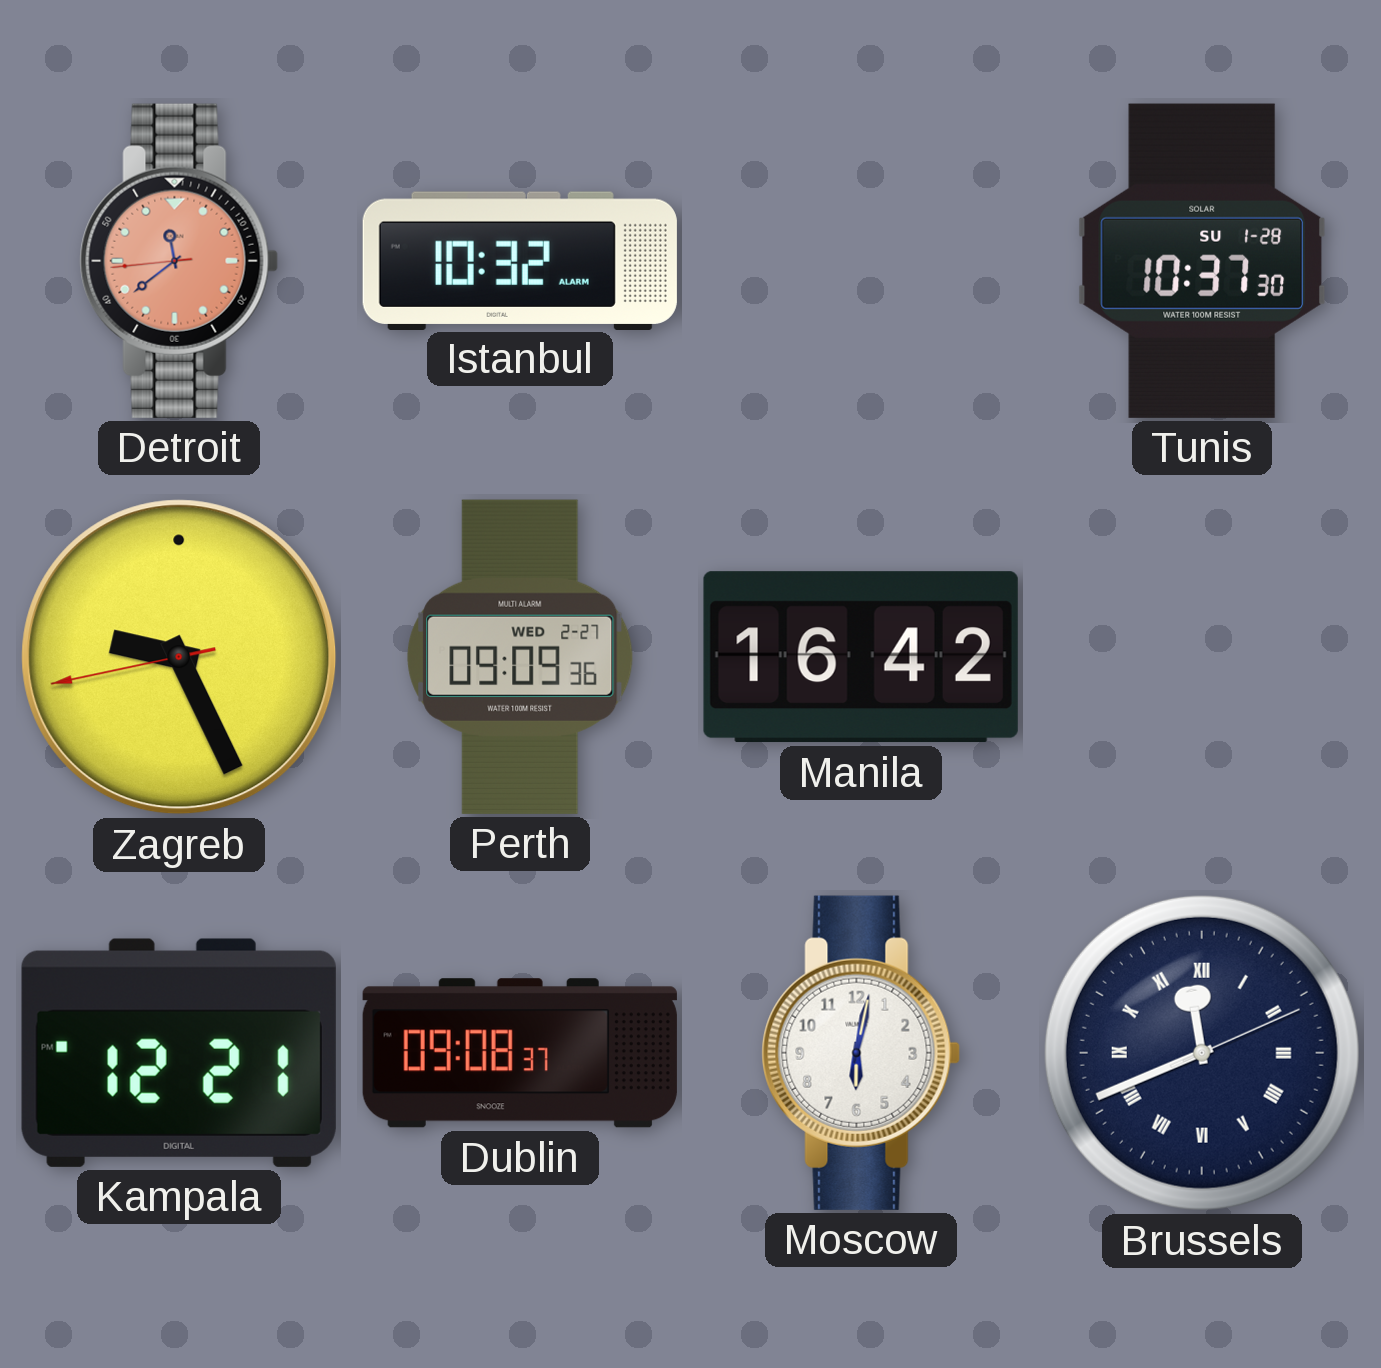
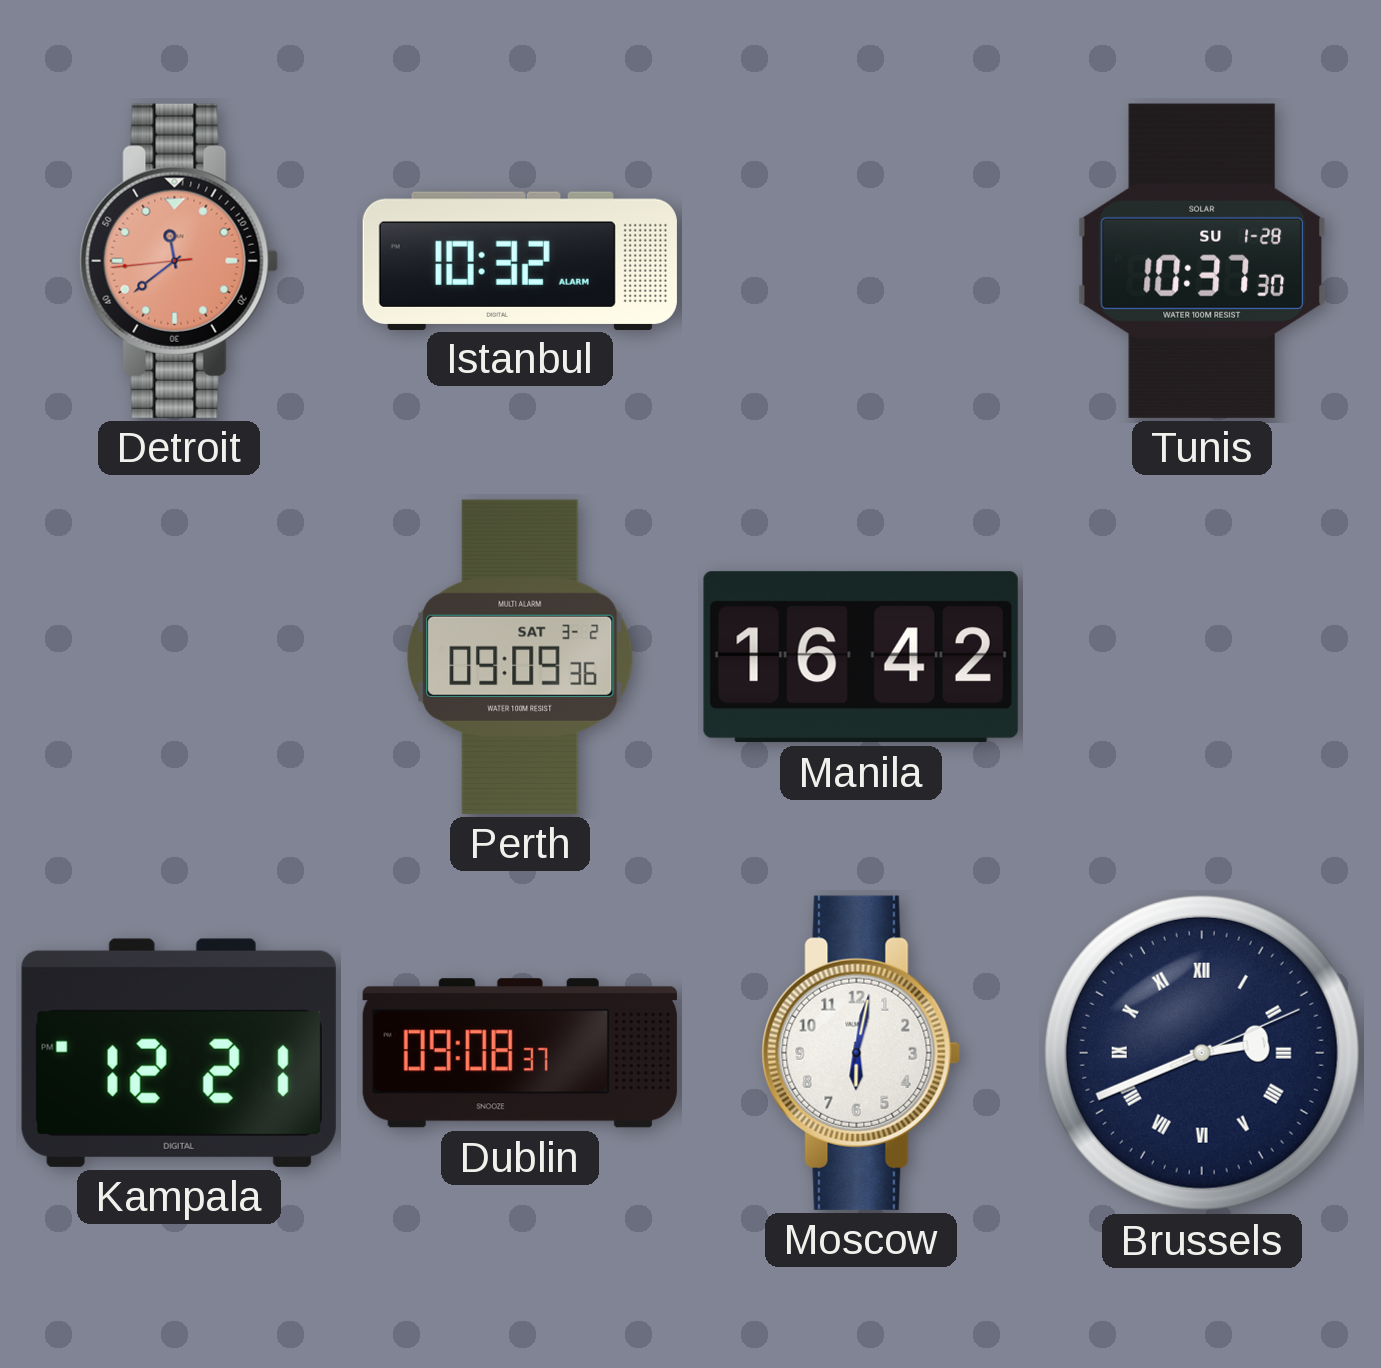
Zagreb: 9:25 -> none (179, 657)
Perth date: WED 2-27 -> SAT 3-2 (520, 657)
Brussels: 11:41 -> 2:41 (1202, 1053)
